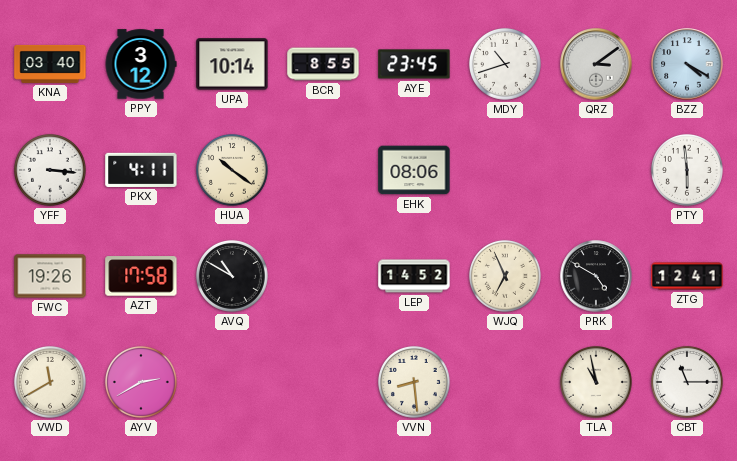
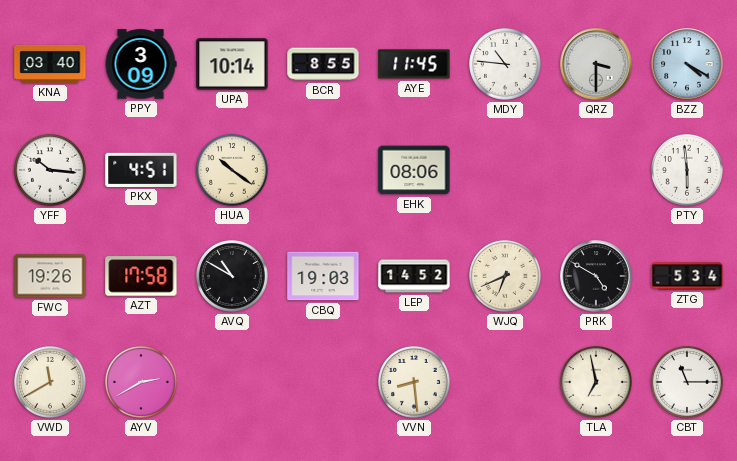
PPY: 3:12 -> 3:09 (141, 64)
AYE: 23:45 -> 11:45 (414, 64)
MDY: 10:42 -> 10:46 (505, 64)
QRZ: 3:09 -> 3:30 (596, 64)
YFF: 3:16 -> 10:16 (50, 170)
PKX: 4:11 -> 4:51 (141, 170)
CBQ: none -> 19:03 (323, 276)
WJQ: 6:56 -> 6:41 (505, 276)
ZTG: 12:41 -> 5:34 (687, 276)
TLA: 10:58 -> 6:58 (596, 382)
